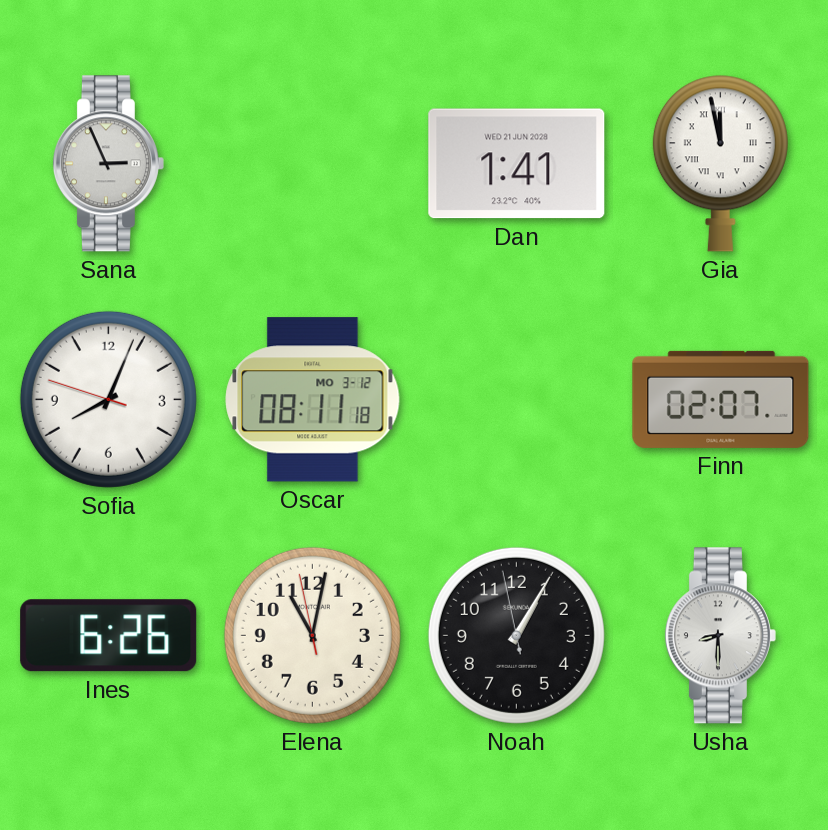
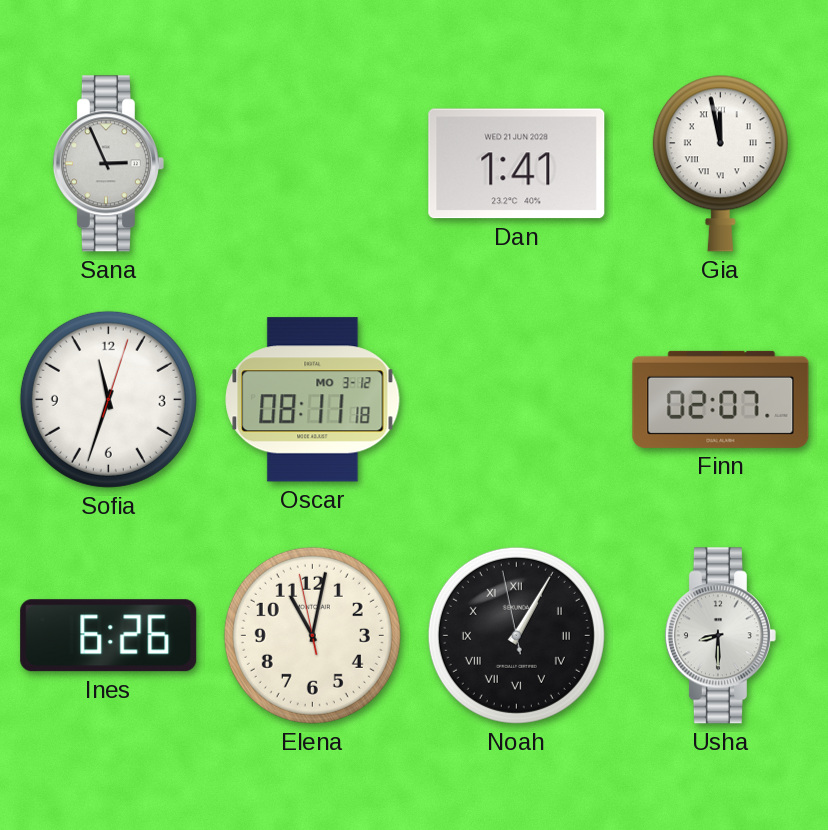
Sofia: 8:03 -> 11:33 (108, 399)
Noah numerals: Arabic -> Roman (516, 635)
